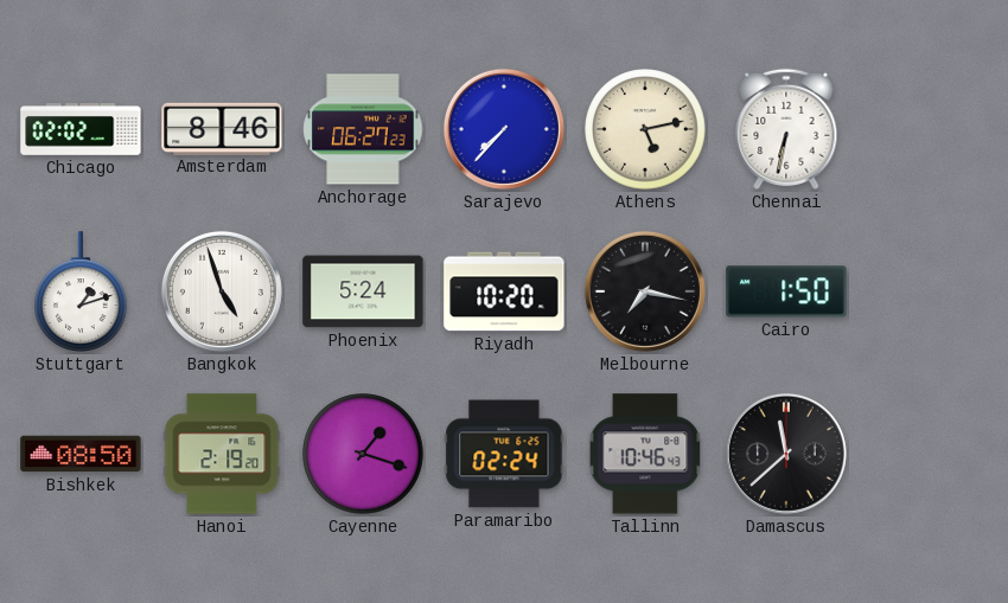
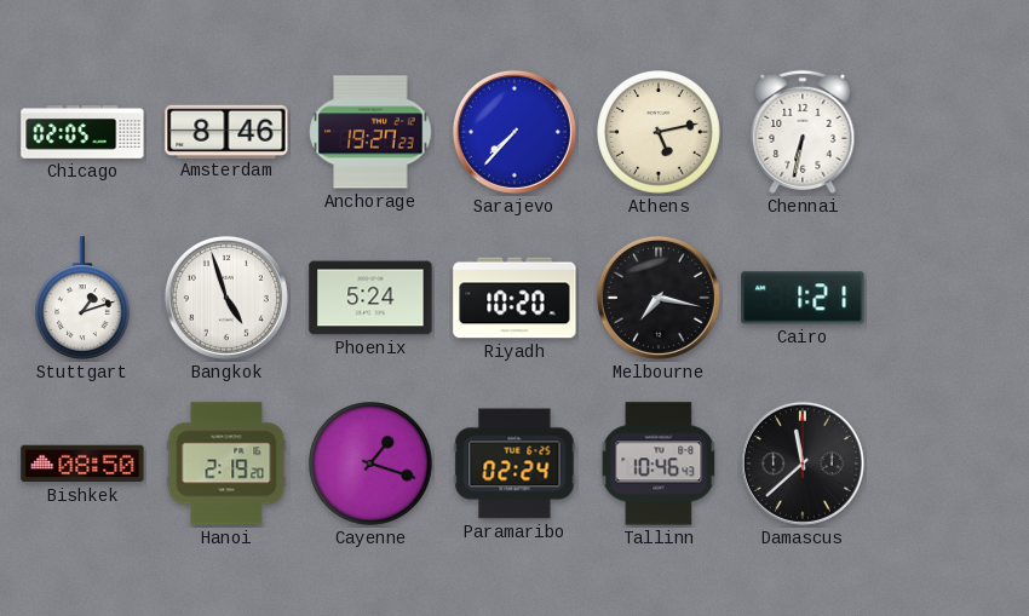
Chicago: 02:02 -> 02:05 (82, 133)
Anchorage: 06:27 -> 19:27 (370, 132)
Cairo: 1:50 -> 1:21 (803, 298)
